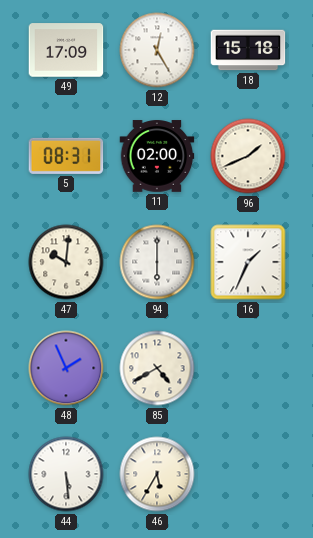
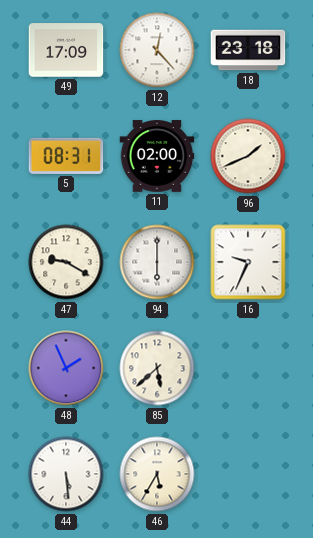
12: 12:25 -> 12:23 (157, 50)
18: 15:18 -> 23:18 (248, 50)
47: 10:01 -> 9:20 (66, 262)
16: 1:34 -> 9:34 (248, 262)
85: 4:40 -> 5:38 (157, 368)
